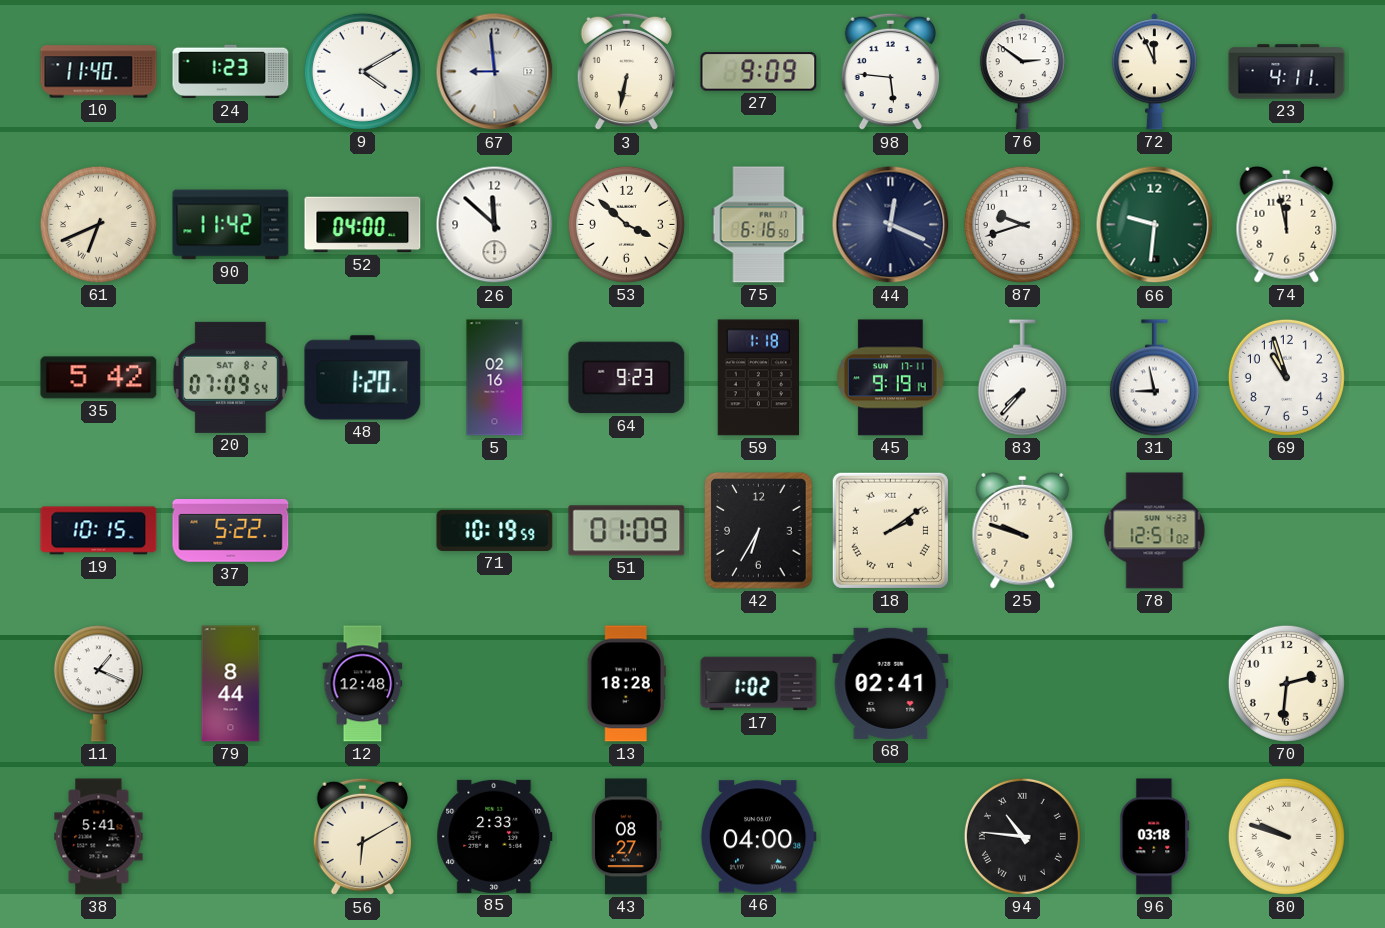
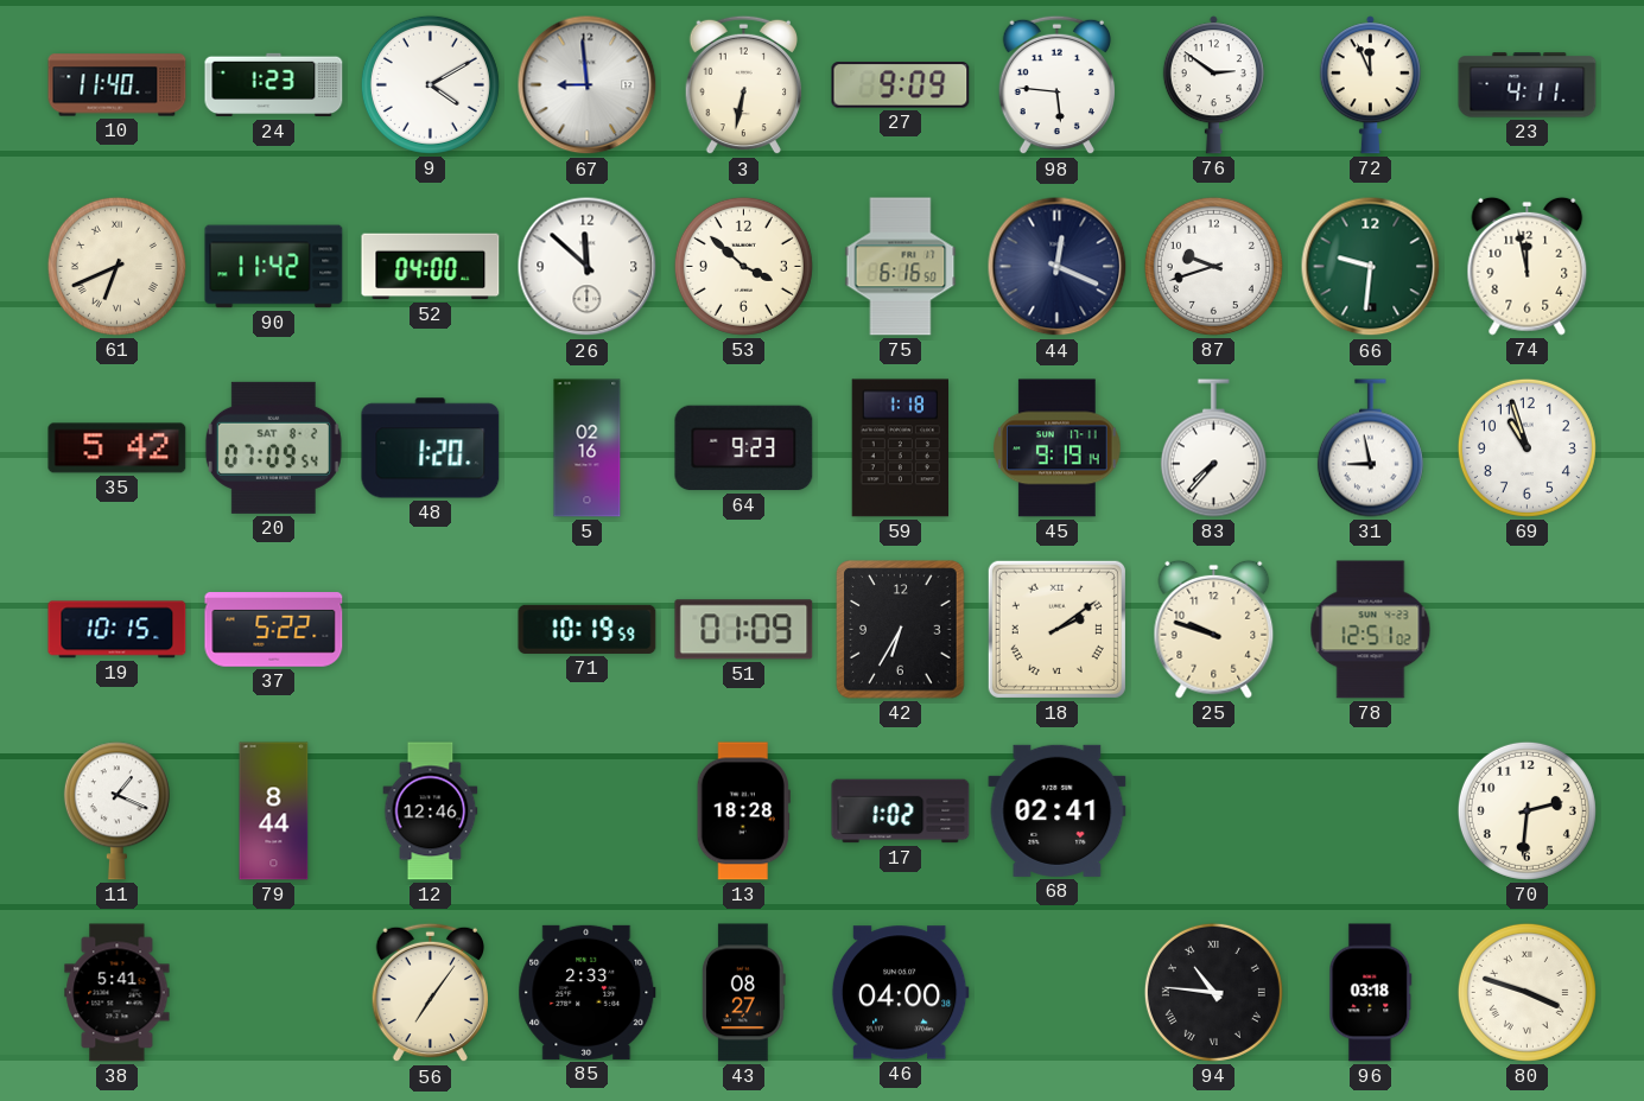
12: 12:48 -> 12:46 (431, 812)
56: 6:10 -> 7:06 (431, 993)
80: 9:48 -> 3:48 (1526, 992)
